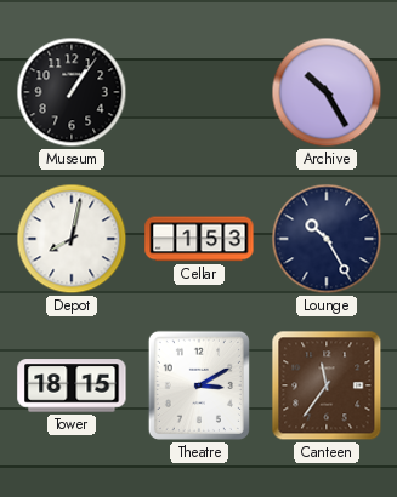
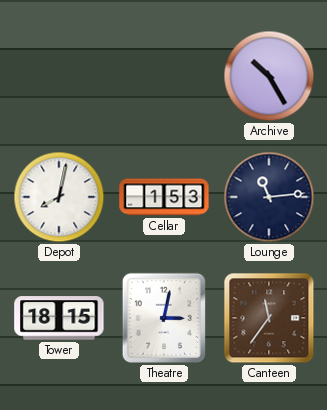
Museum: 1:06 -> none (72, 92)
Lounge: 10:25 -> 11:14 (269, 197)
Theatre: 3:10 -> 3:02 (164, 318)
